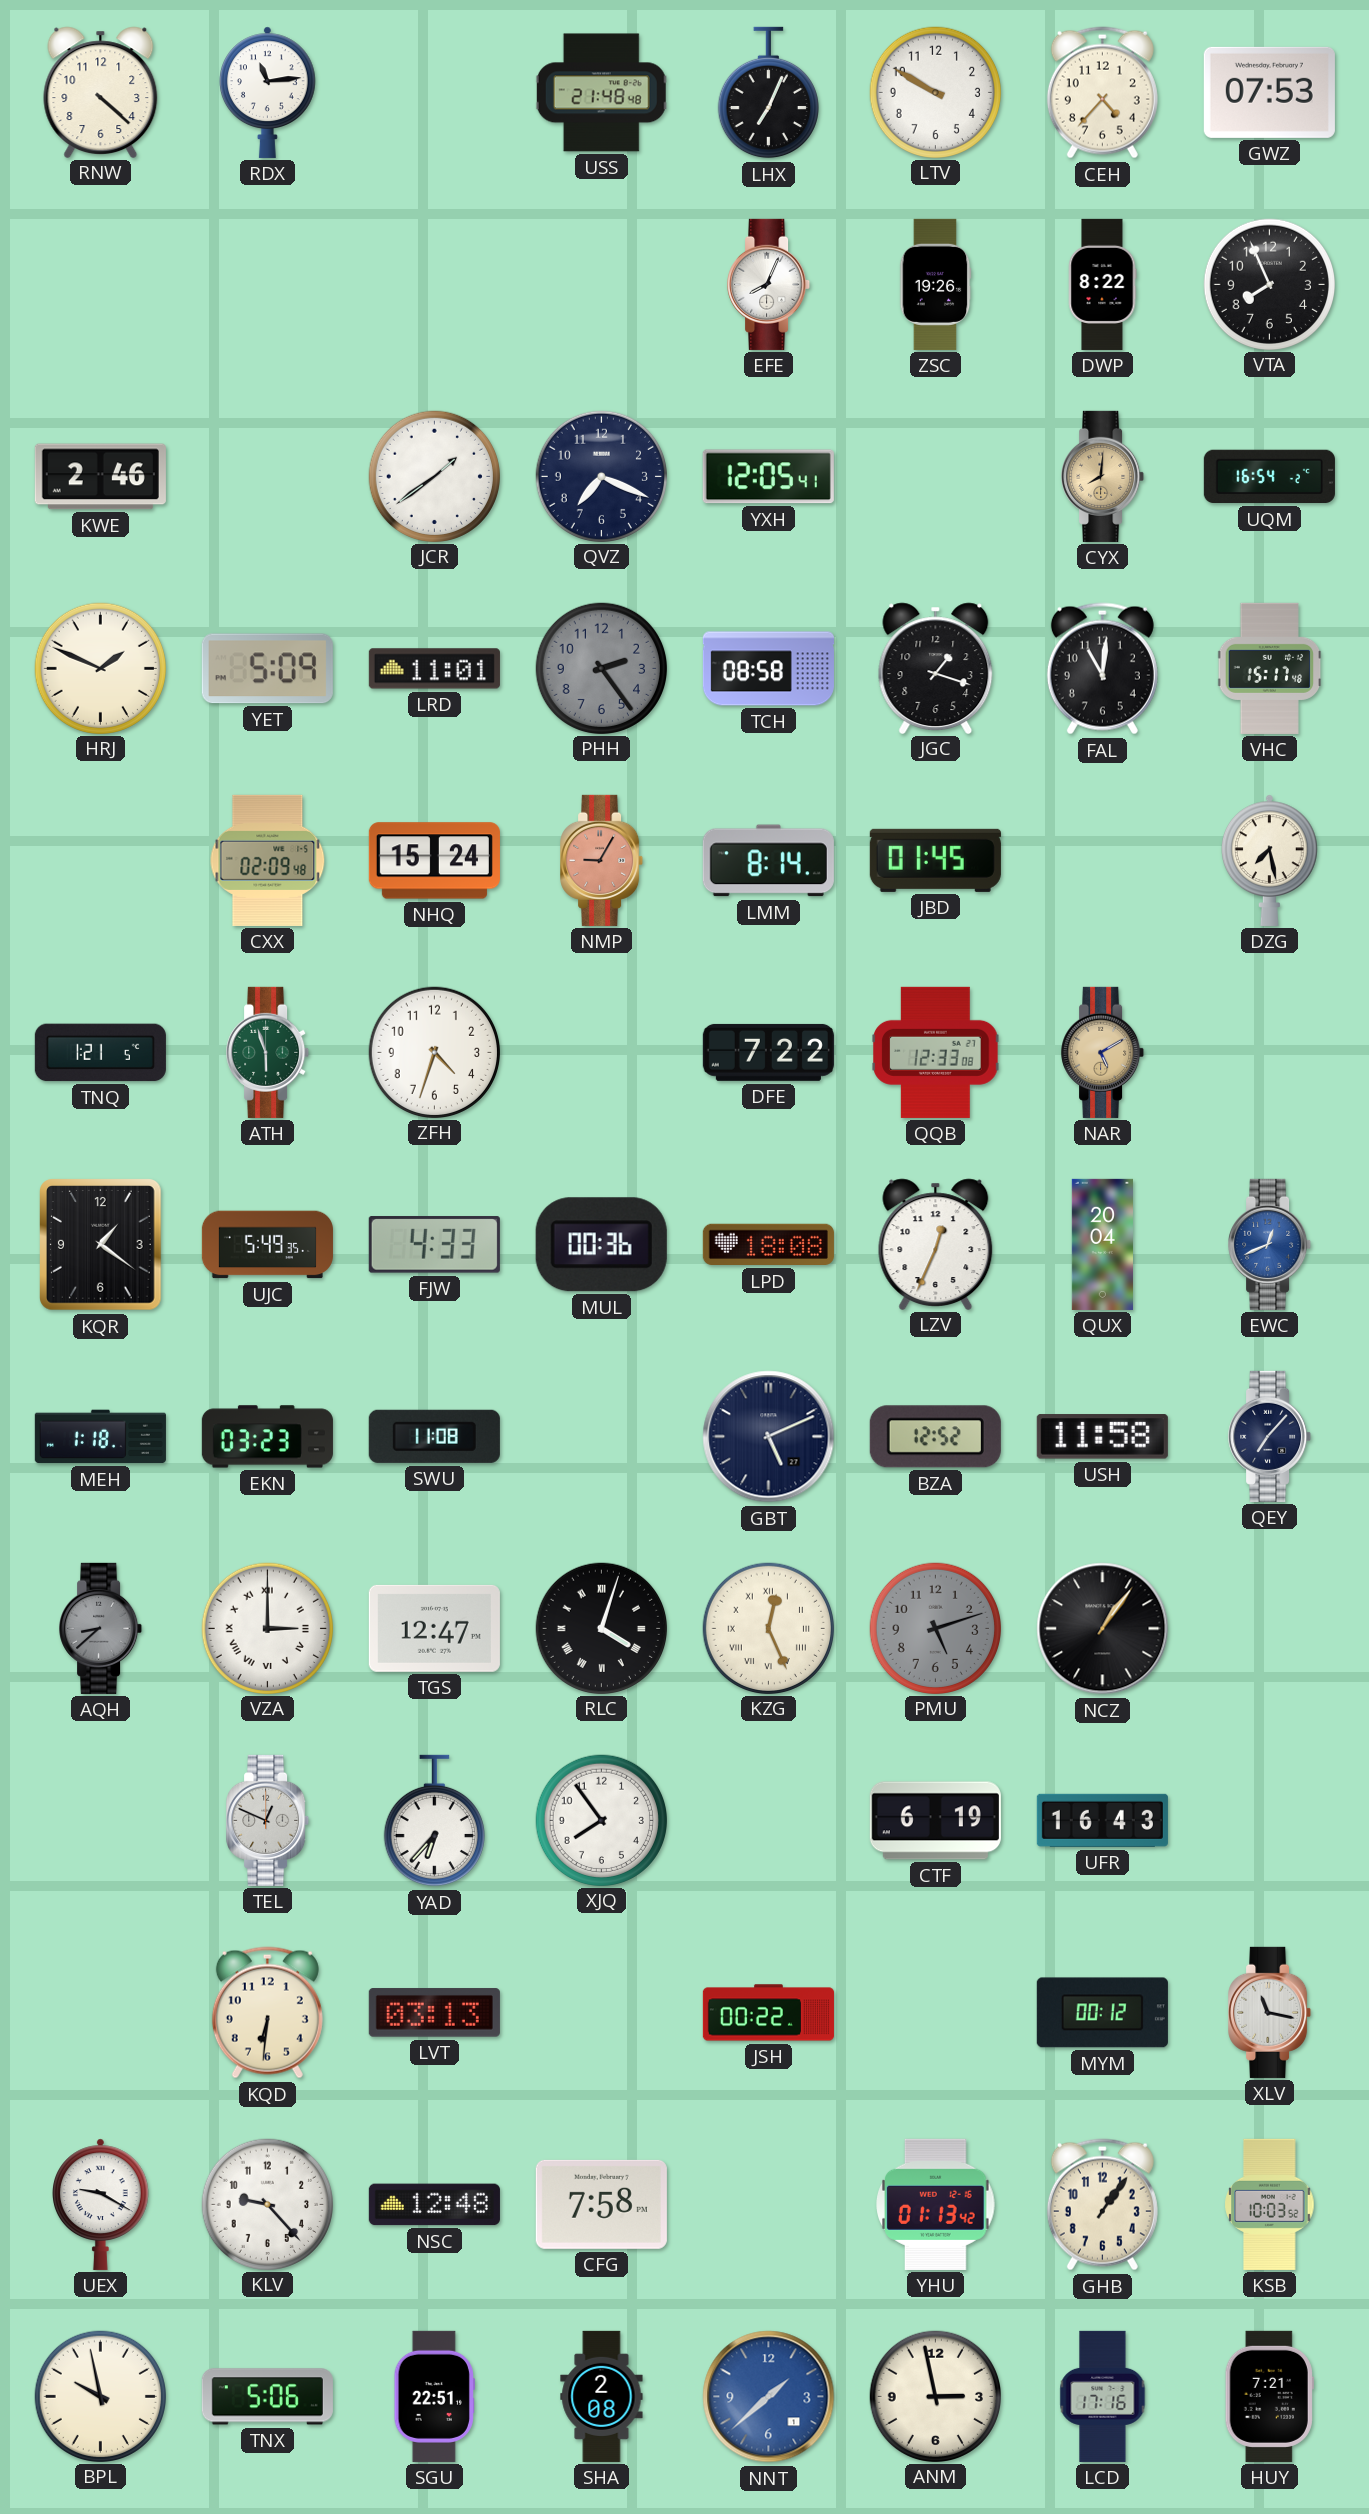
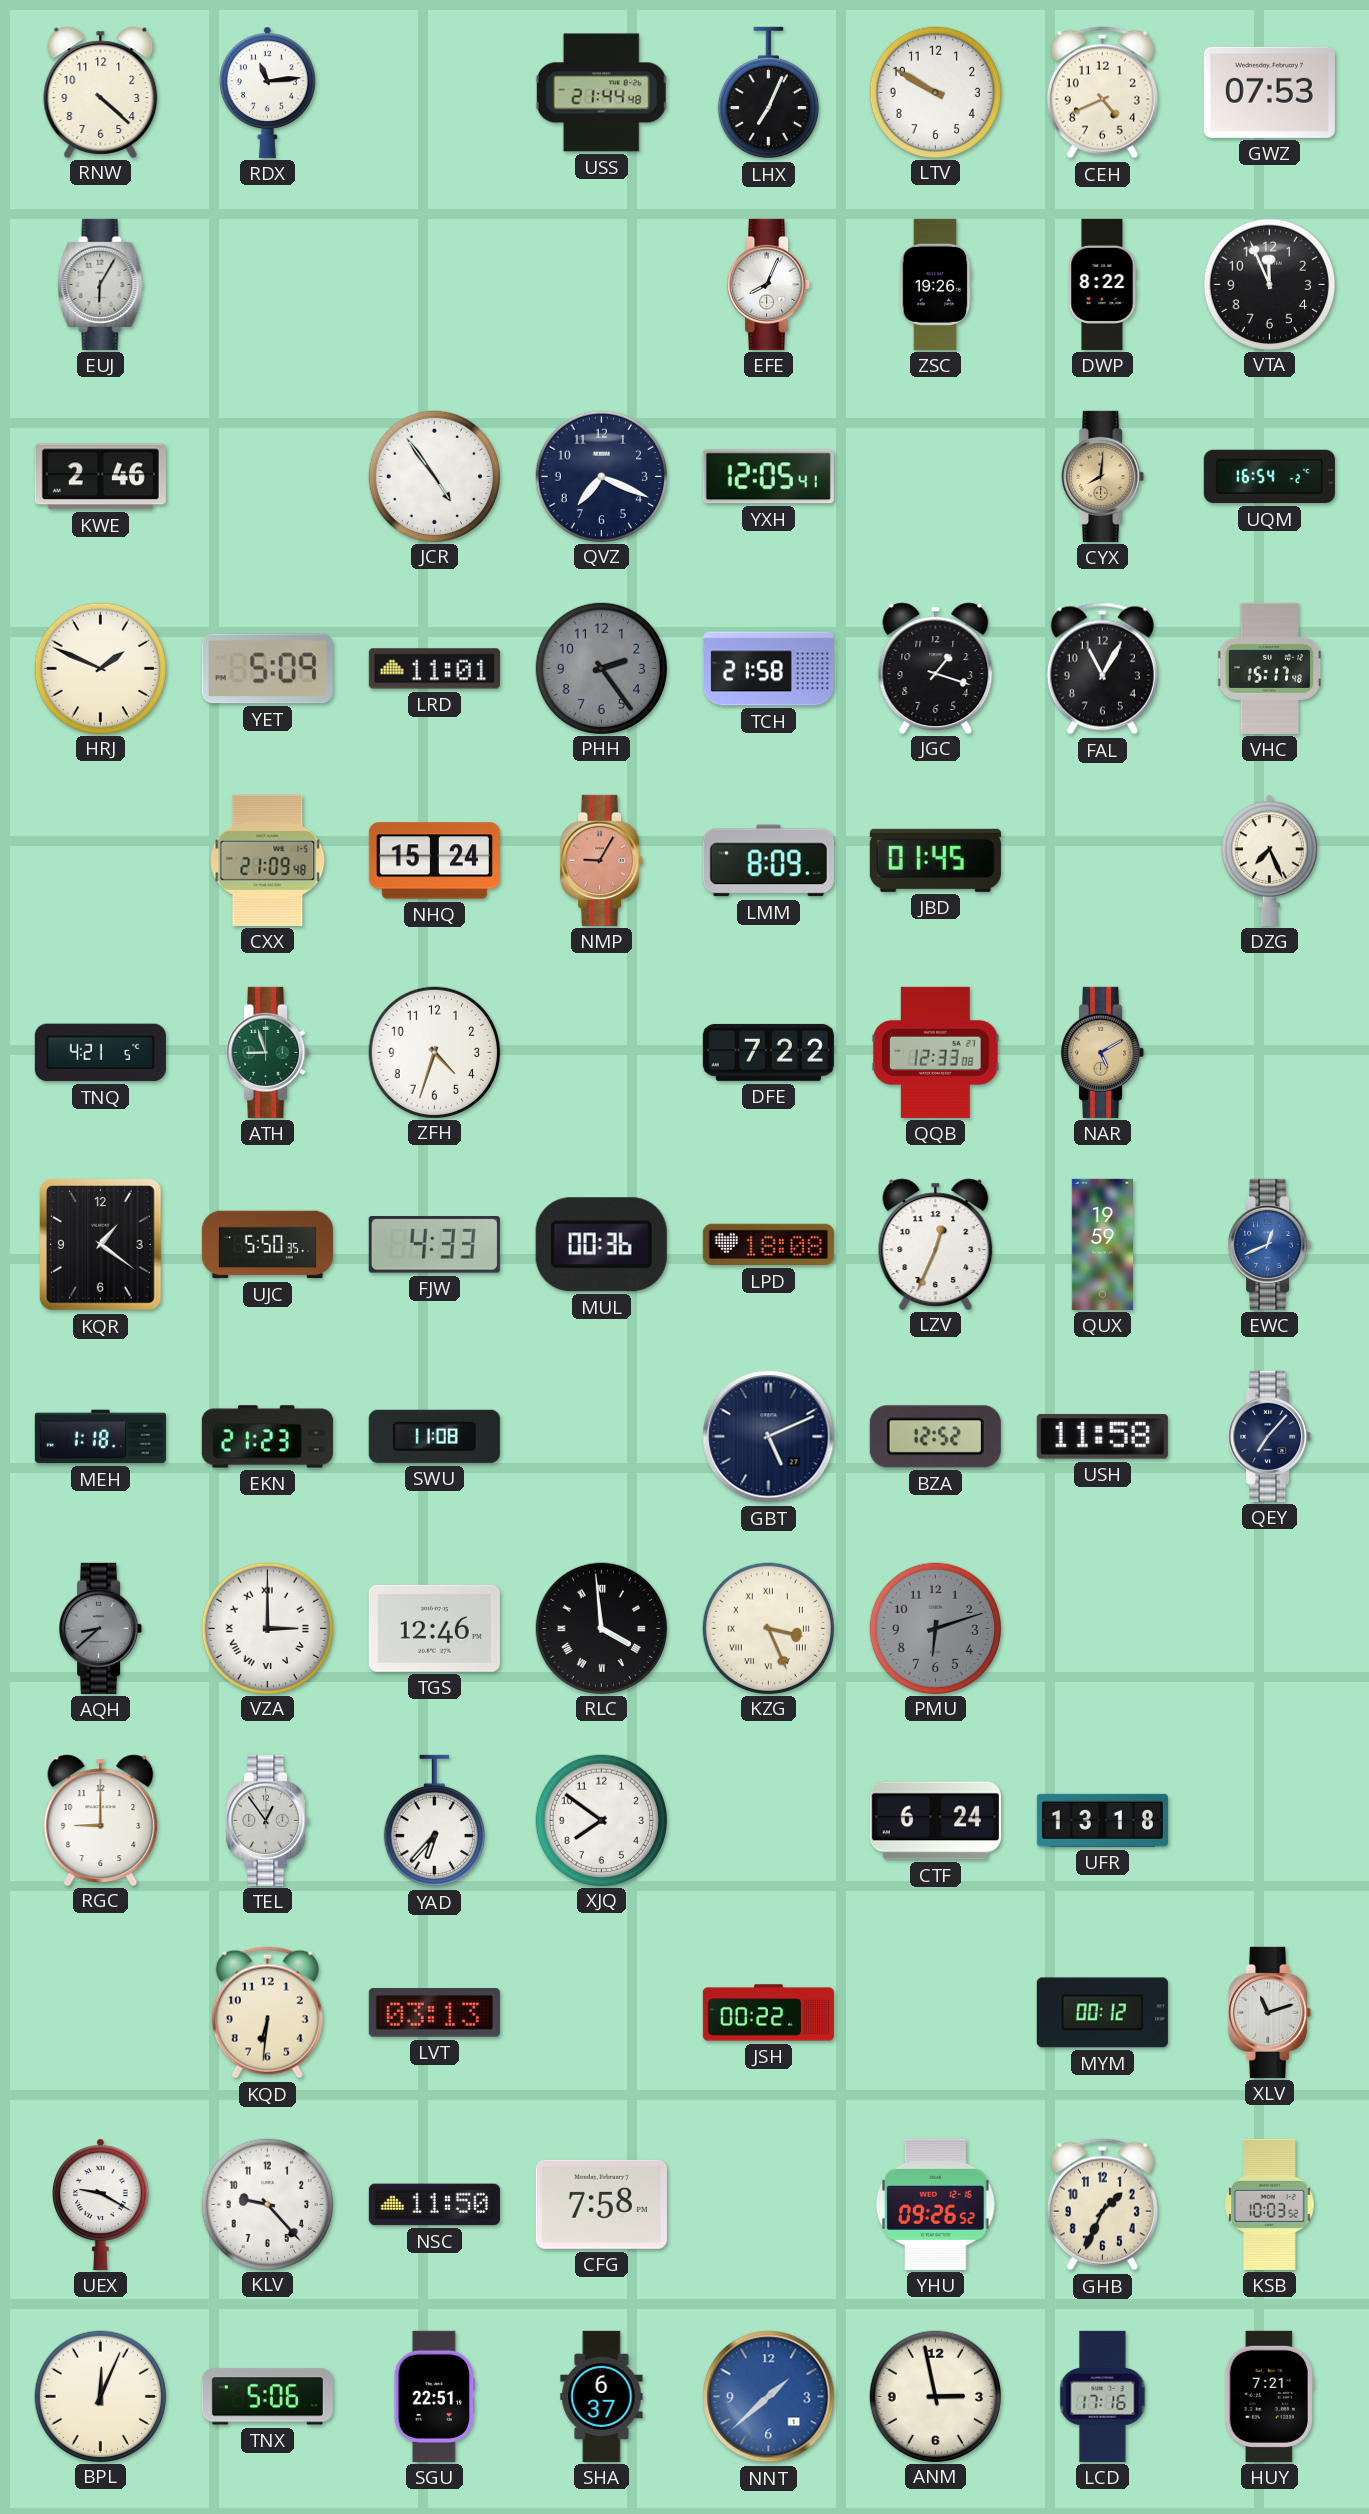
USS: 21:48 -> 21:44 (602, 93)
CEH: 4:37 -> 4:41 (1102, 93)
EUJ: none -> 6:05 (101, 284)
VTA: 7:56 -> 11:56 (1269, 284)
JCR: 1:39 -> 4:54 (434, 476)
TCH: 08:58 -> 21:58 (768, 669)
FAL: 11:01 -> 11:05 (1102, 669)
CXX: 02:09 -> 21:09 (268, 860)
LMM: 8:14 -> 8:09 (768, 861)
DZG: 7:28 -> 7:26 (1270, 860)
TNQ: 1:21 -> 4:21 (100, 1053)
ATH: 5:57 -> 8:57 (268, 1052)
UJC: 5:49 -> 5:50 (267, 1245)
QUX: 20:04 -> 19:59 (1102, 1244)
EKN: 03:23 -> 21:23 (267, 1437)
TGS: 12:47 -> 12:46 (434, 1628)
RLC: 4:03 -> 3:59 (601, 1628)
KZG: 12:26 -> 3:26 (768, 1628)
PMU: 5:12 -> 6:12 (935, 1628)
NCZ: 1:06 -> none (1103, 1629)
RGC: none -> 9:00 (101, 1820)
TEL: 12:49 -> 12:54 (268, 1820)
XJQ: 7:54 -> 7:51 (601, 1820)
CTF: 6:19 -> 6:24 (935, 1821)
UFR: 16:43 -> 13:18 (1102, 1820)
XLV: 11:17 -> 11:12 (1270, 2012)
NSC: 12:48 -> 11:50 (434, 2205)
YHU: 01:13 -> 09:26 (936, 2204)
GHB: 1:06 -> 1:34 (1102, 2205)
BPL: 9:58 -> 12:04 (100, 2396)
SHA: 2:08 -> 6:37 (602, 2396)
